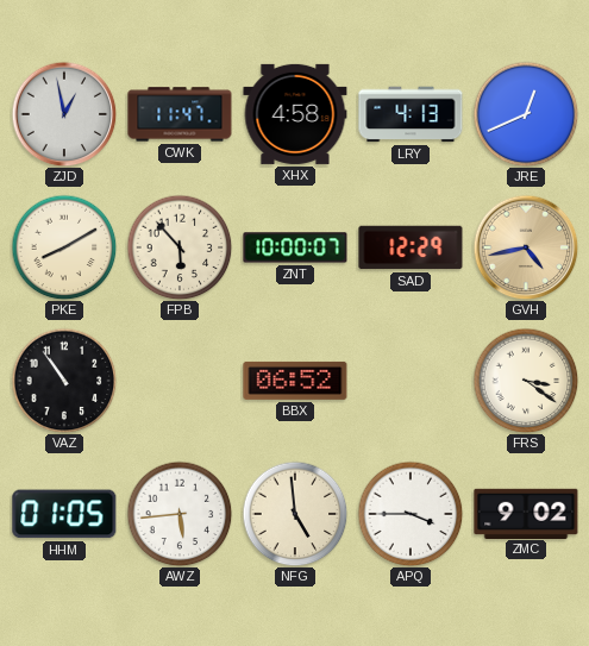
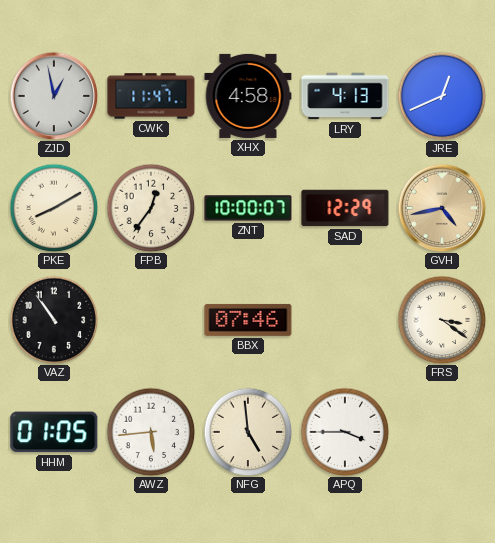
FPB: 5:53 -> 12:36 (151, 208)
BBX: 06:52 -> 07:46 (248, 320)
ZMC: 9:02 -> none (526, 513)
